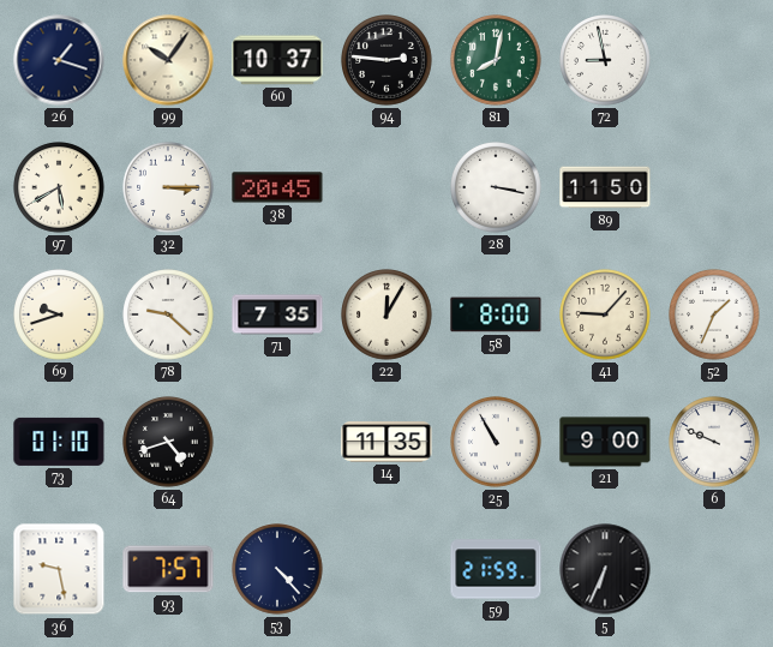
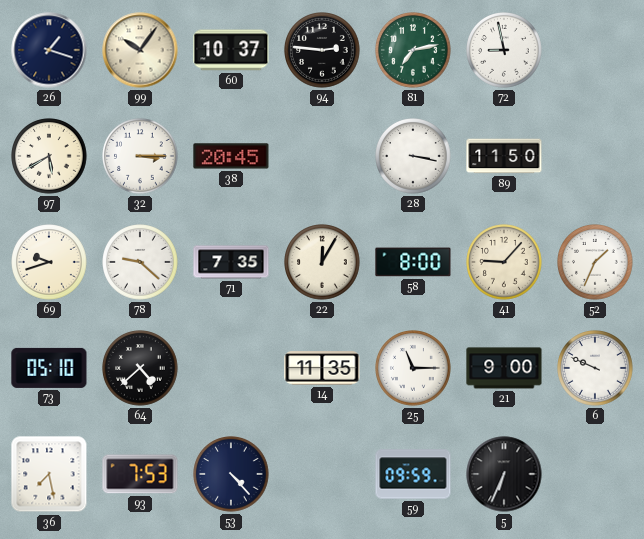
81: 8:02 -> 7:13 (413, 50)
73: 01:10 -> 05:10 (49, 368)
64: 4:42 -> 4:38 (140, 368)
25: 10:55 -> 11:15 (413, 368)
36: 9:28 -> 7:28 (49, 474)
93: 7:57 -> 7:53 (140, 474)
59: 21:59 -> 09:59 (413, 474)
